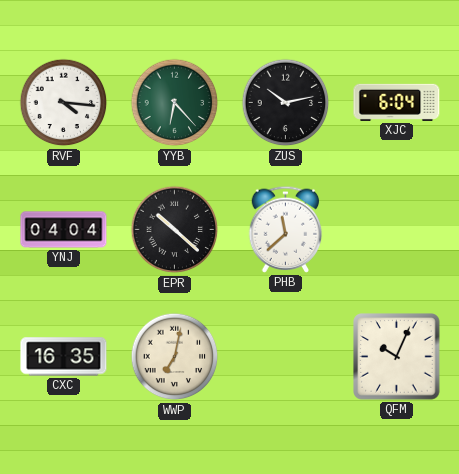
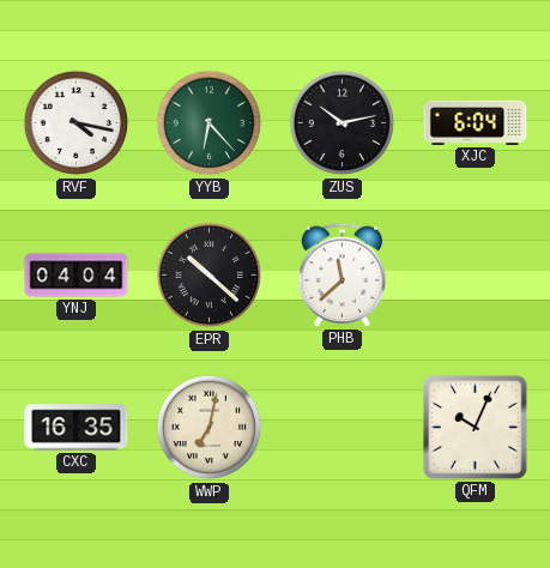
RVF: 4:16 -> 4:17 (77, 123)
